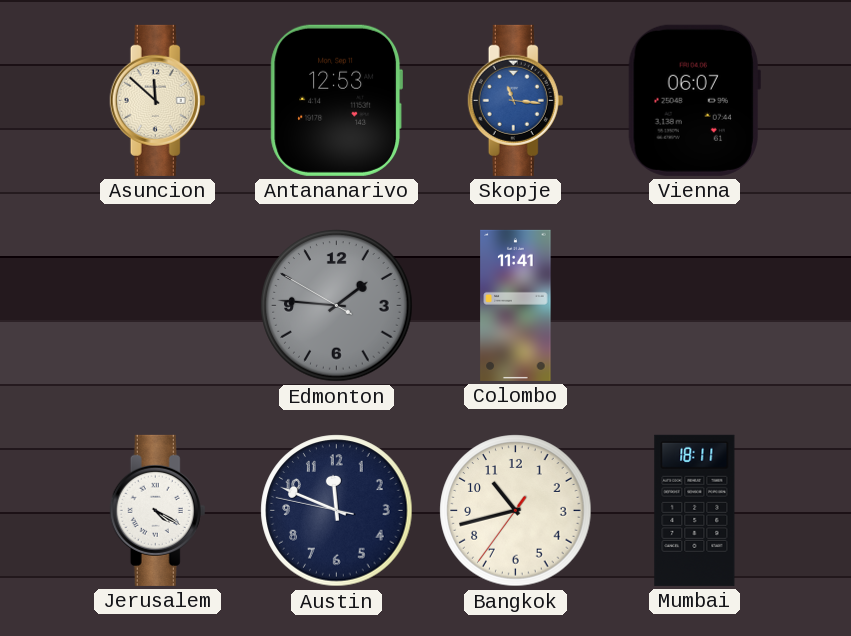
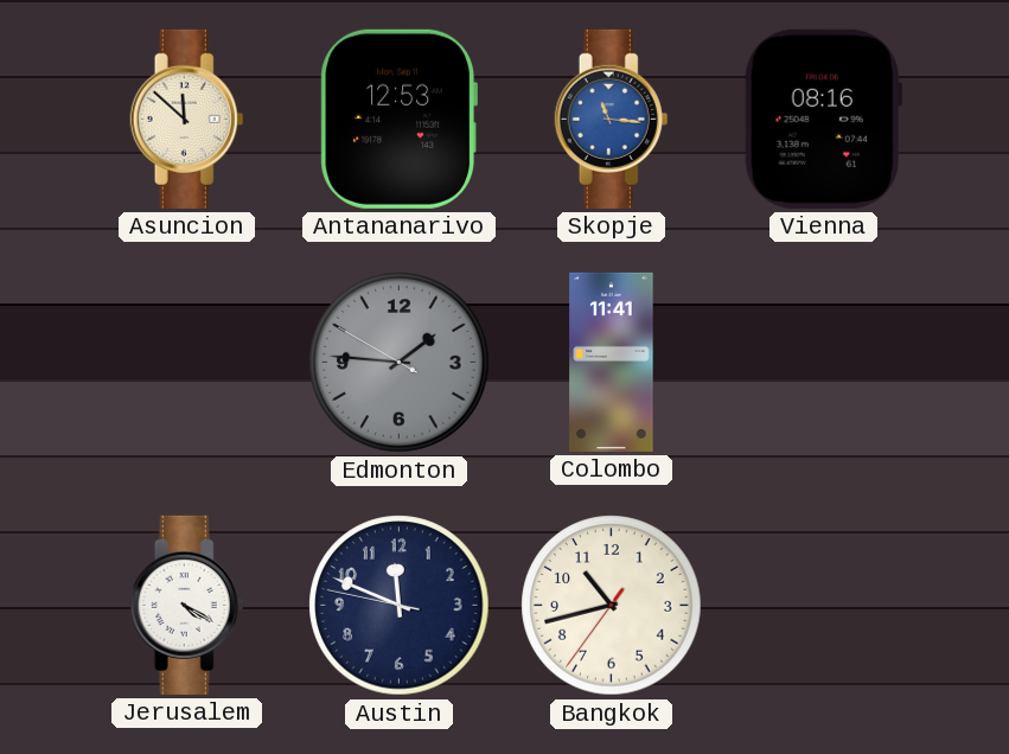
Vienna: 06:07 -> 08:16 (823, 119)
Mumbai: 18:11 -> none (695, 510)
